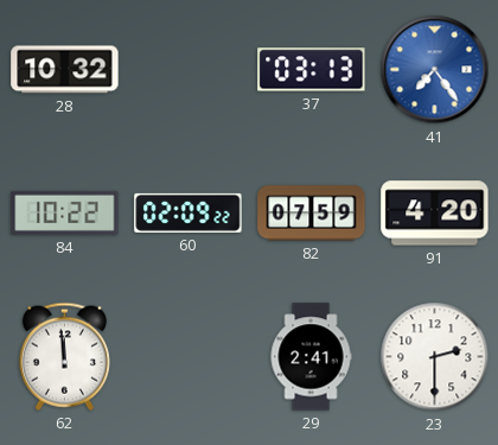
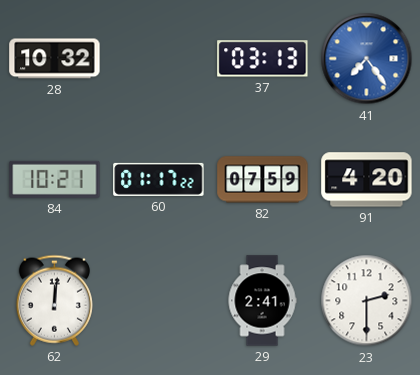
84: 10:22 -> 10:21 (55, 179)
60: 02:09 -> 01:17 (159, 179)
62: 11:59 -> 12:01 (54, 300)
